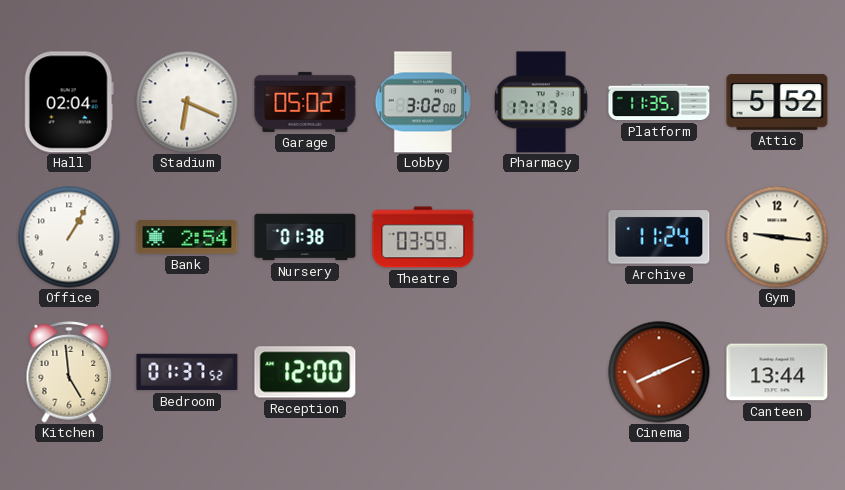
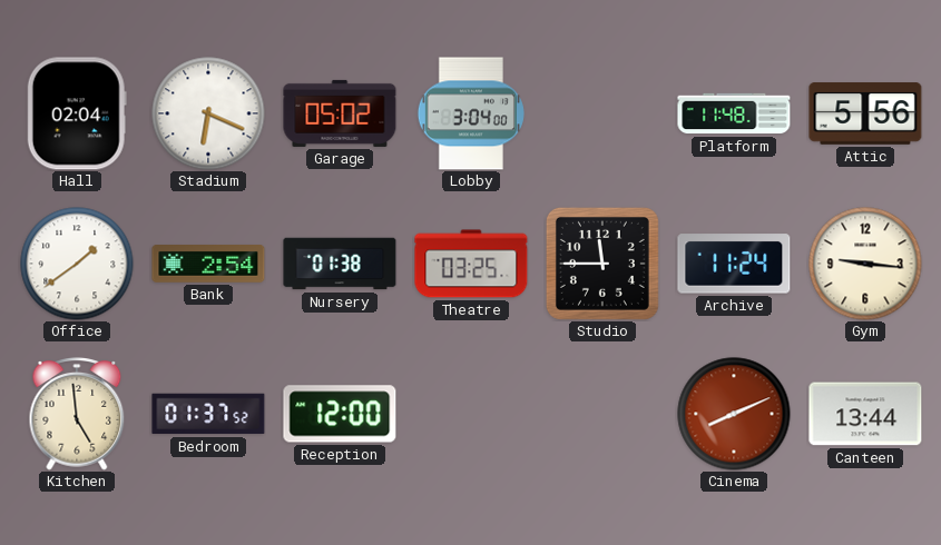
Lobby: 3:02 -> 3:04 (471, 113)
Pharmacy: 17:17 -> none (542, 102)
Platform: 11:35 -> 11:48 (734, 113)
Attic: 5:52 -> 5:56 (865, 113)
Office: 1:05 -> 1:39 (77, 264)
Theatre: 03:59 -> 03:25 (471, 264)
Studio: none -> 11:45 (602, 264)
